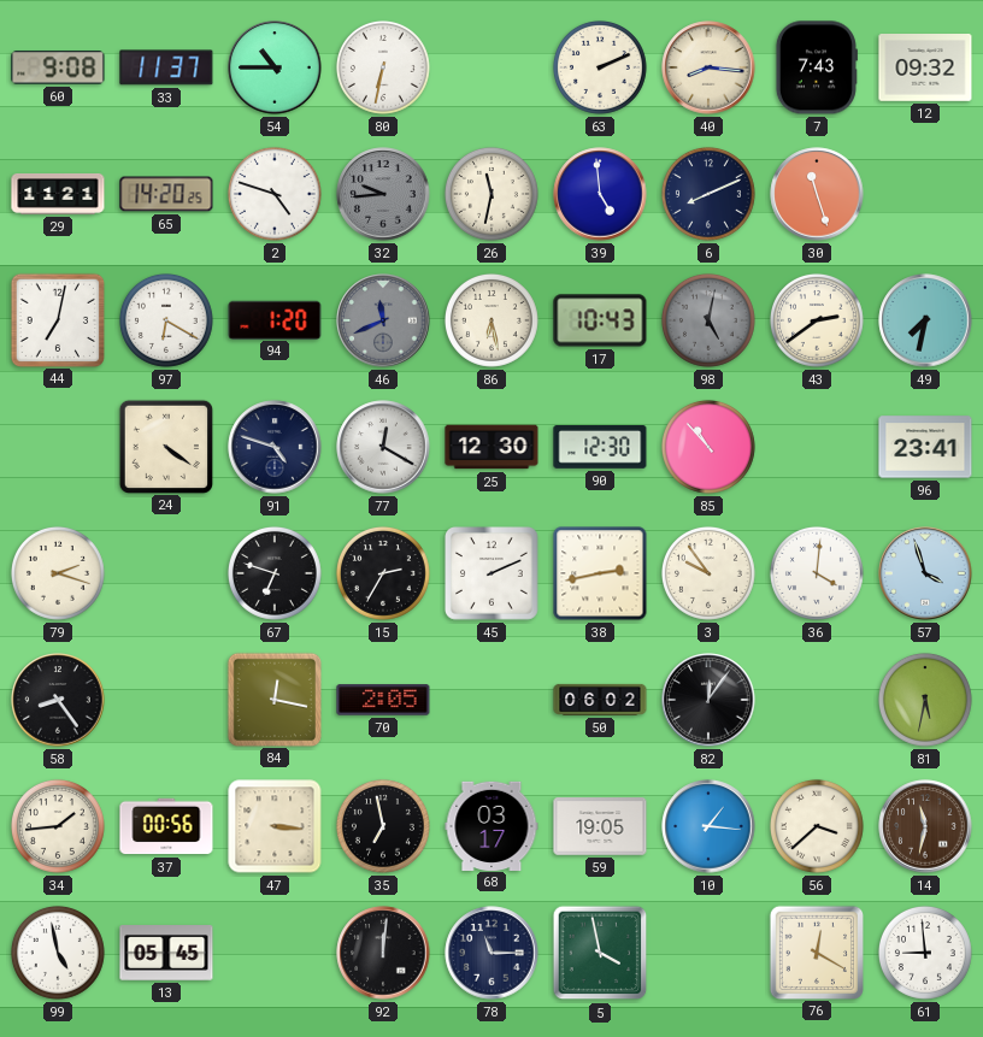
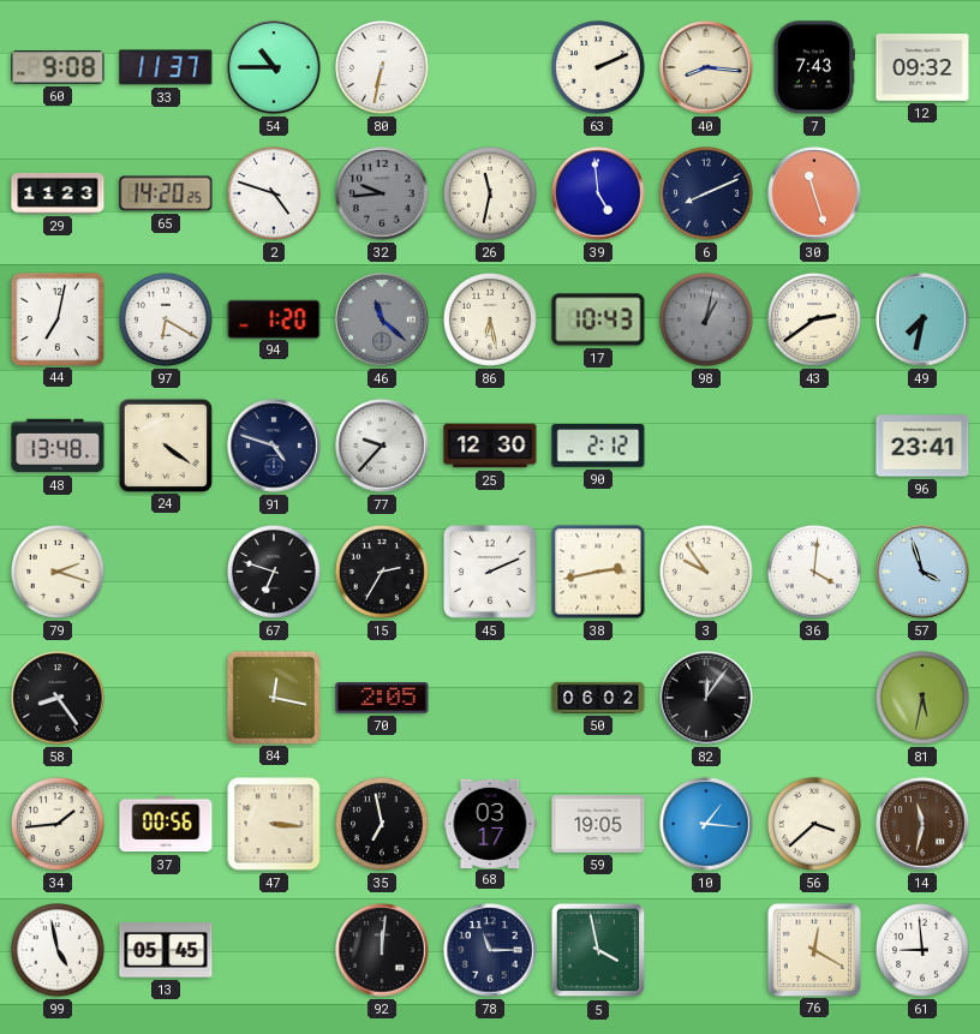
29: 11:21 -> 11:23 (58, 195)
46: 11:41 -> 11:22 (382, 319)
98: 5:02 -> 1:02 (706, 319)
48: none -> 13:48 (58, 446)
77: 12:20 -> 9:37 (382, 446)
90: 12:30 -> 2:12 (598, 447)
85: 10:53 -> none (708, 447)
